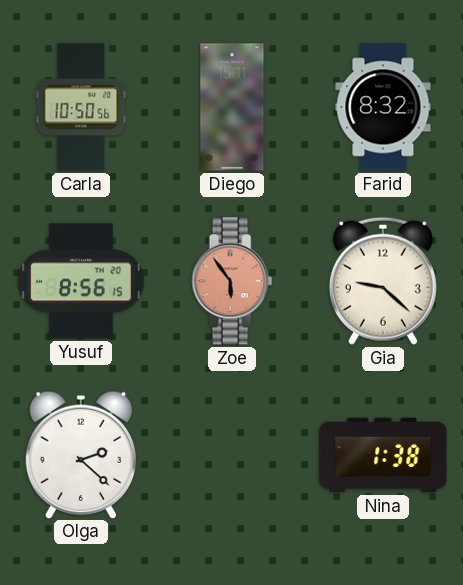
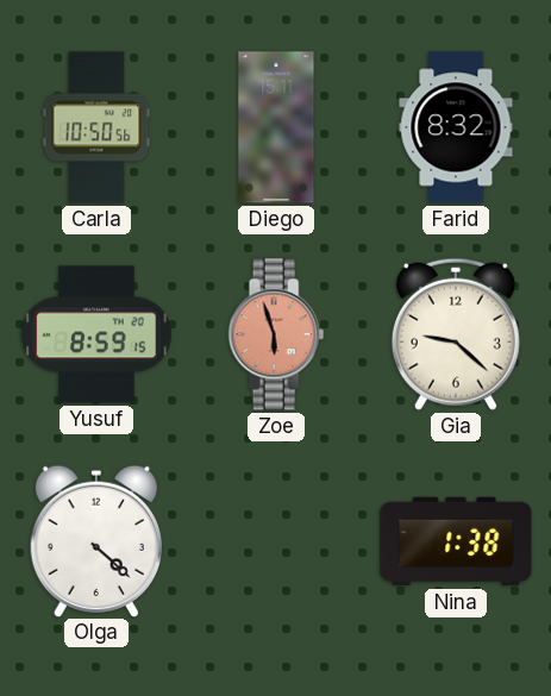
Yusuf: 8:56 -> 8:59 (96, 334)
Zoe: 5:54 -> 5:57 (276, 334)
Olga: 2:22 -> 4:22 (95, 540)
